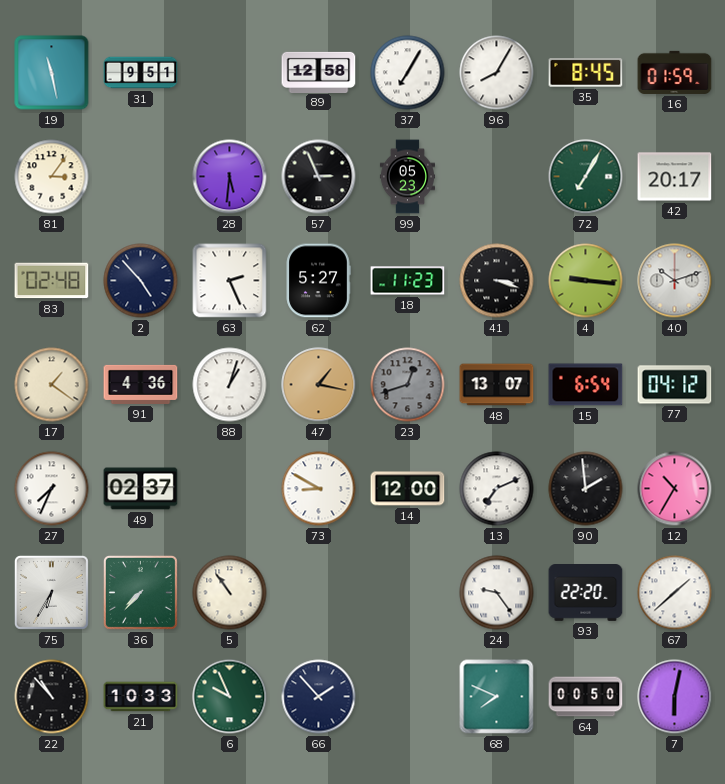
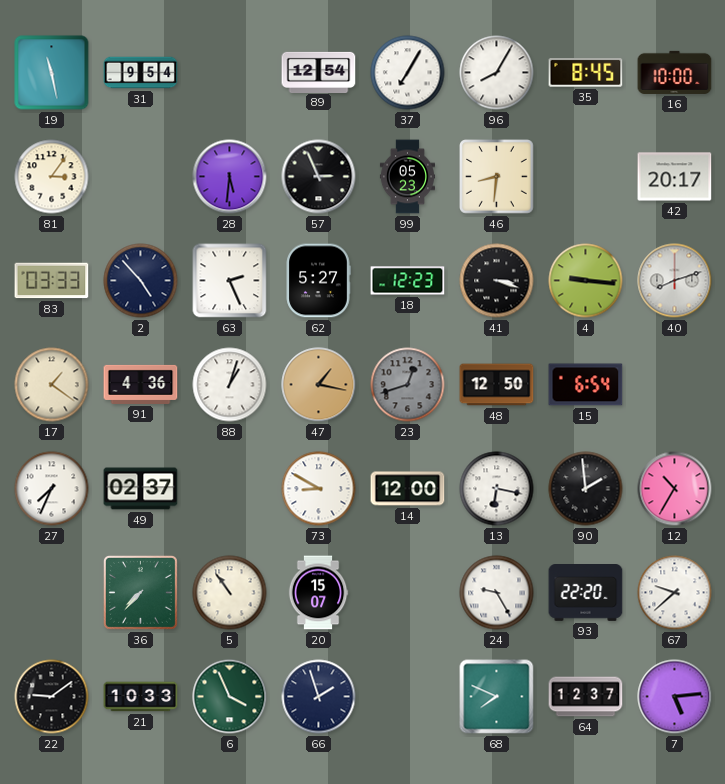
31: 9:51 -> 9:54 (141, 73)
89: 12:58 -> 12:54 (319, 72)
16: 01:59 -> 10:00 (675, 72)
46: none -> 8:31 (497, 177)
72: 7:05 -> none (586, 177)
83: 02:48 -> 03:33 (52, 281)
18: 11:23 -> 12:23 (408, 281)
40: 10:12 -> 8:12 (675, 281)
48: 13:07 -> 12:50 (497, 385)
77: 04:12 -> none (675, 385)
13: 7:11 -> 6:17 (497, 489)
75: 6:35 -> none (51, 592)
20: none -> 15:07 (318, 593)
24: 9:24 -> 9:25 (497, 593)
67: 1:38 -> 9:38 (675, 593)
22: 10:53 -> 9:09 (52, 697)
6: 9:56 -> 3:56 (230, 697)
66: 1:53 -> 1:57 (319, 697)
64: 00:50 -> 12:37 (586, 697)
7: 6:02 -> 5:14 (675, 697)
